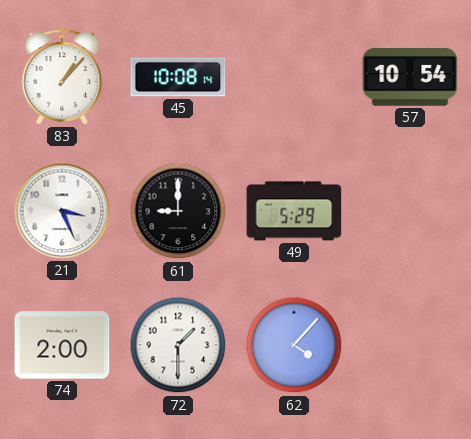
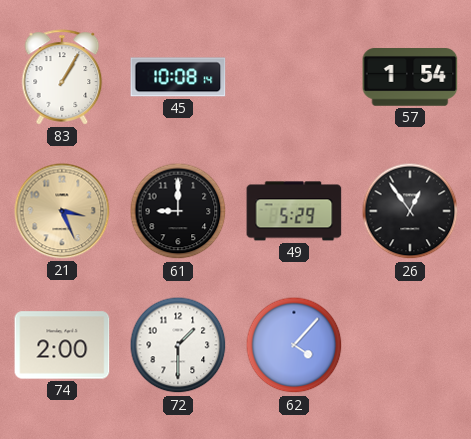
83: 1:07 -> 1:05 (62, 77)
57: 10:54 -> 1:54 (410, 78)
21 dial: white -> champagne (62, 211)
26: none -> 12:54 (410, 211)
